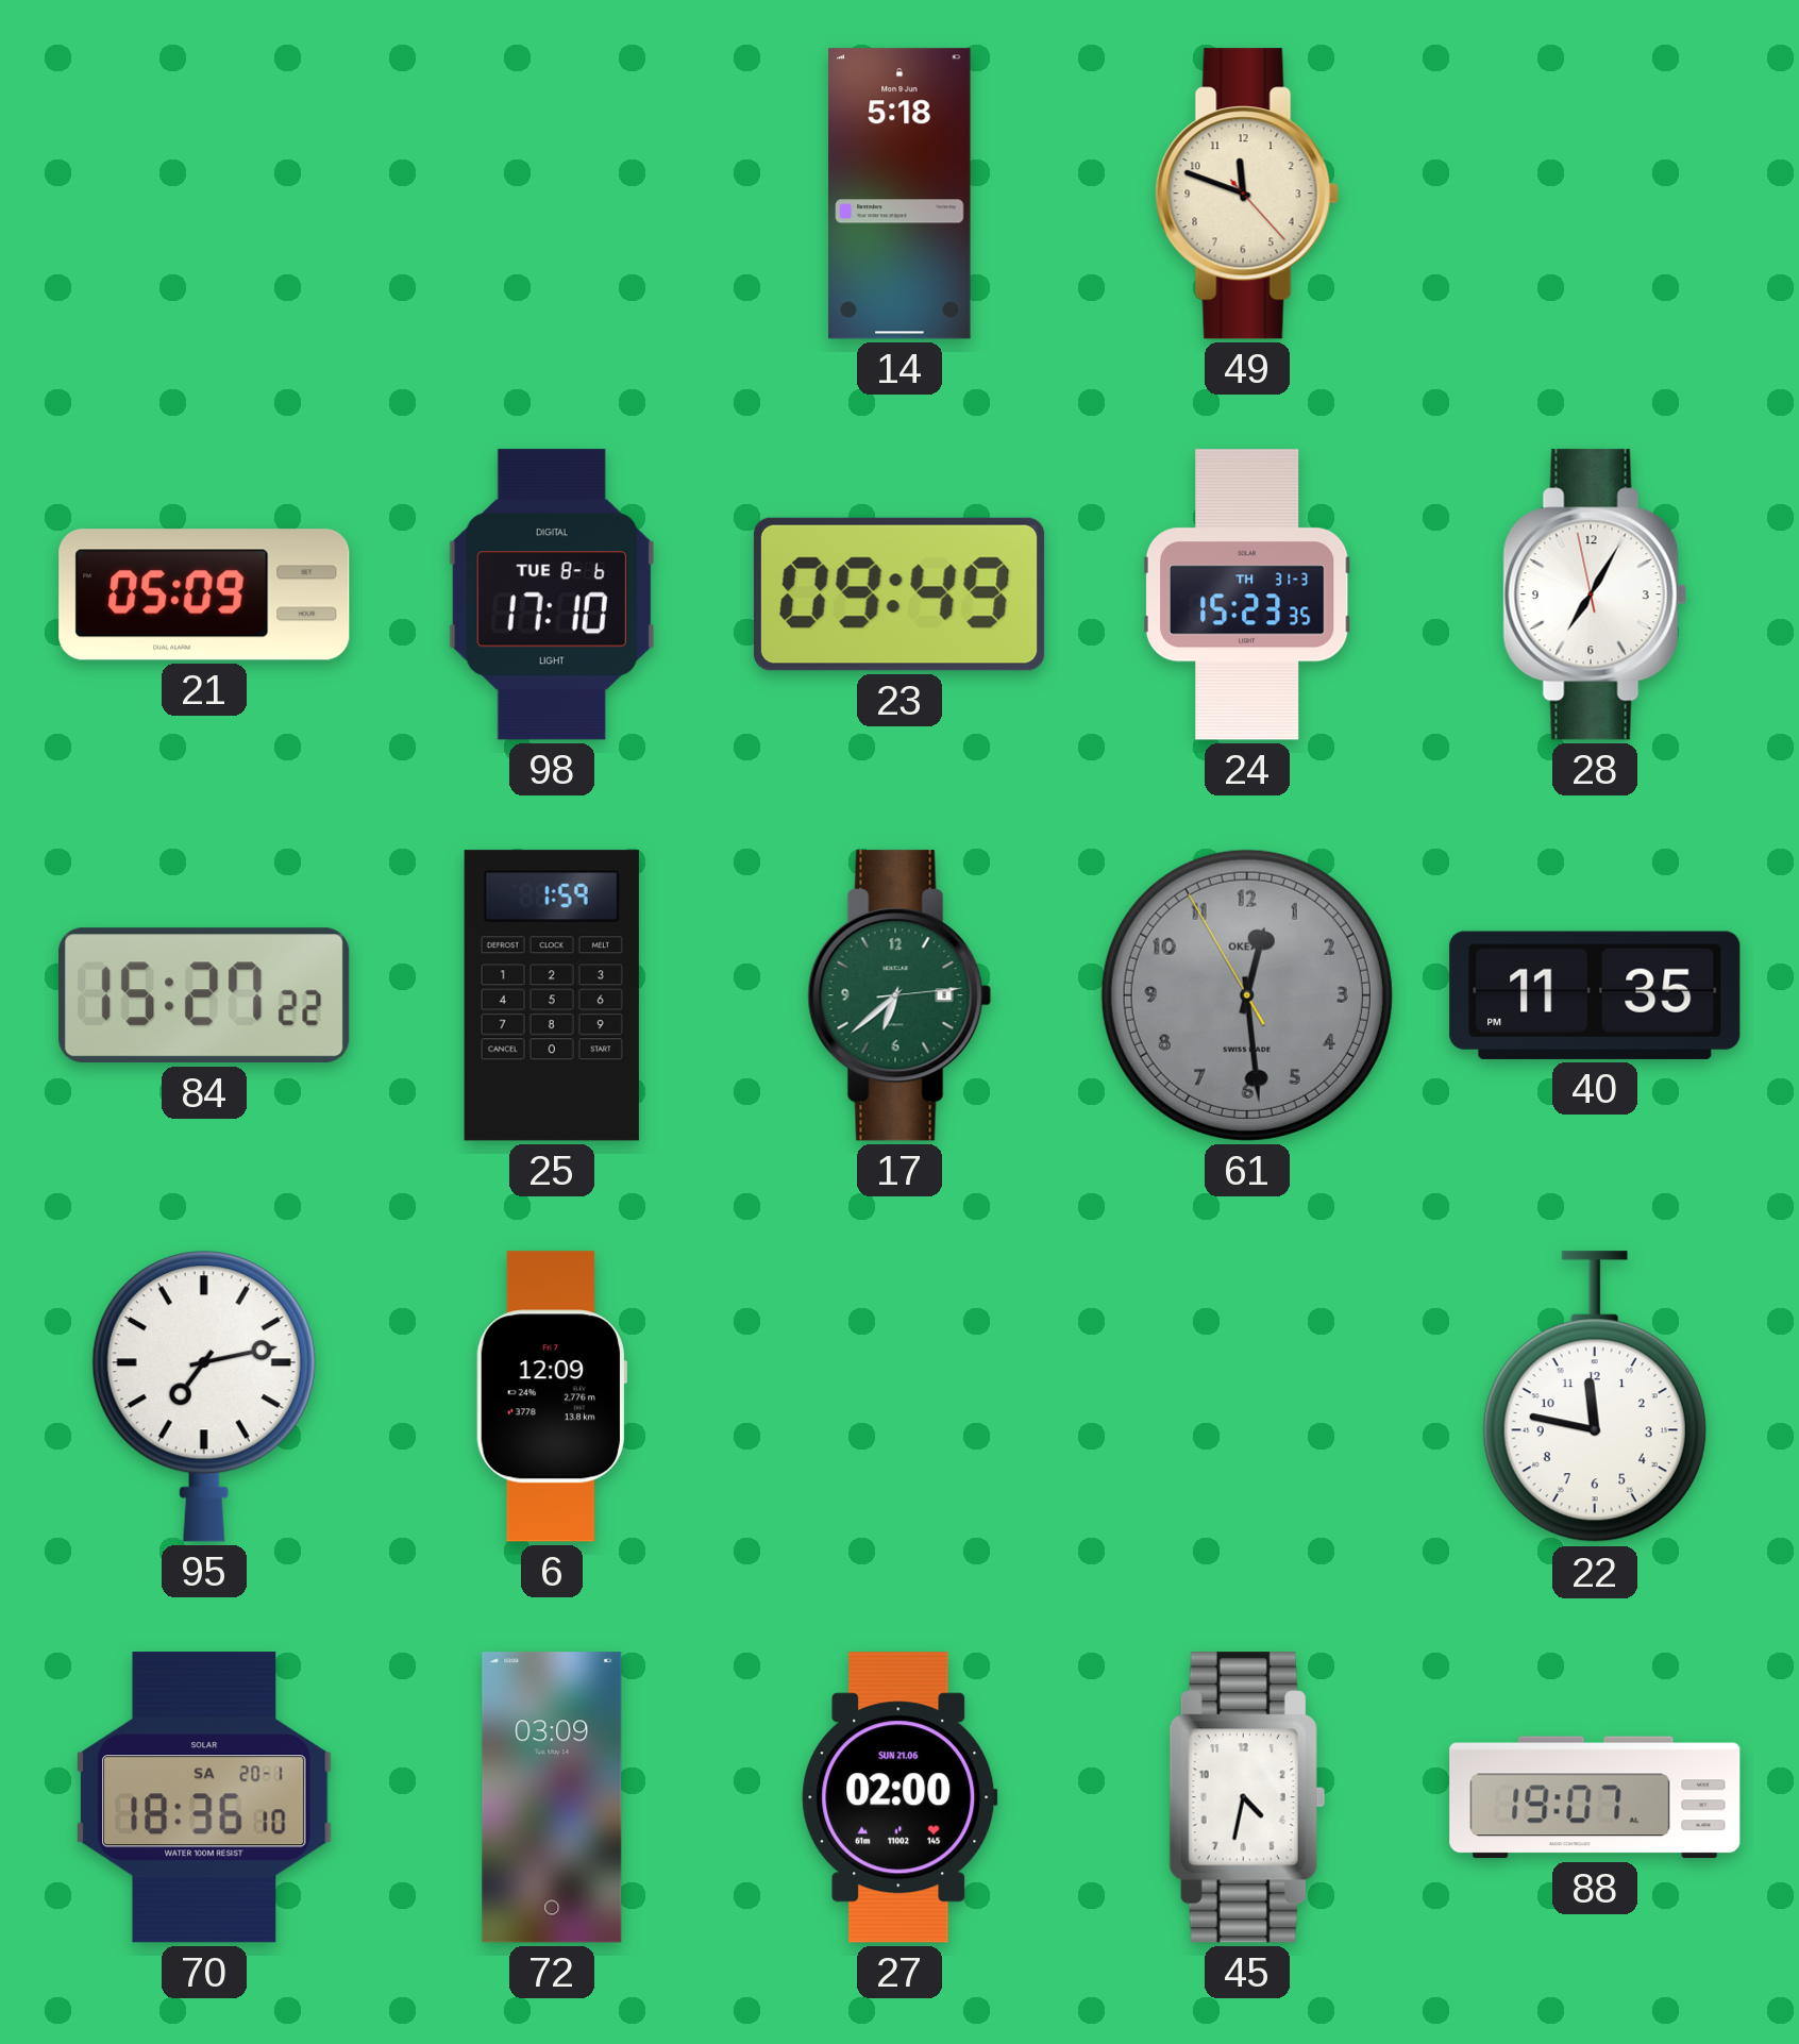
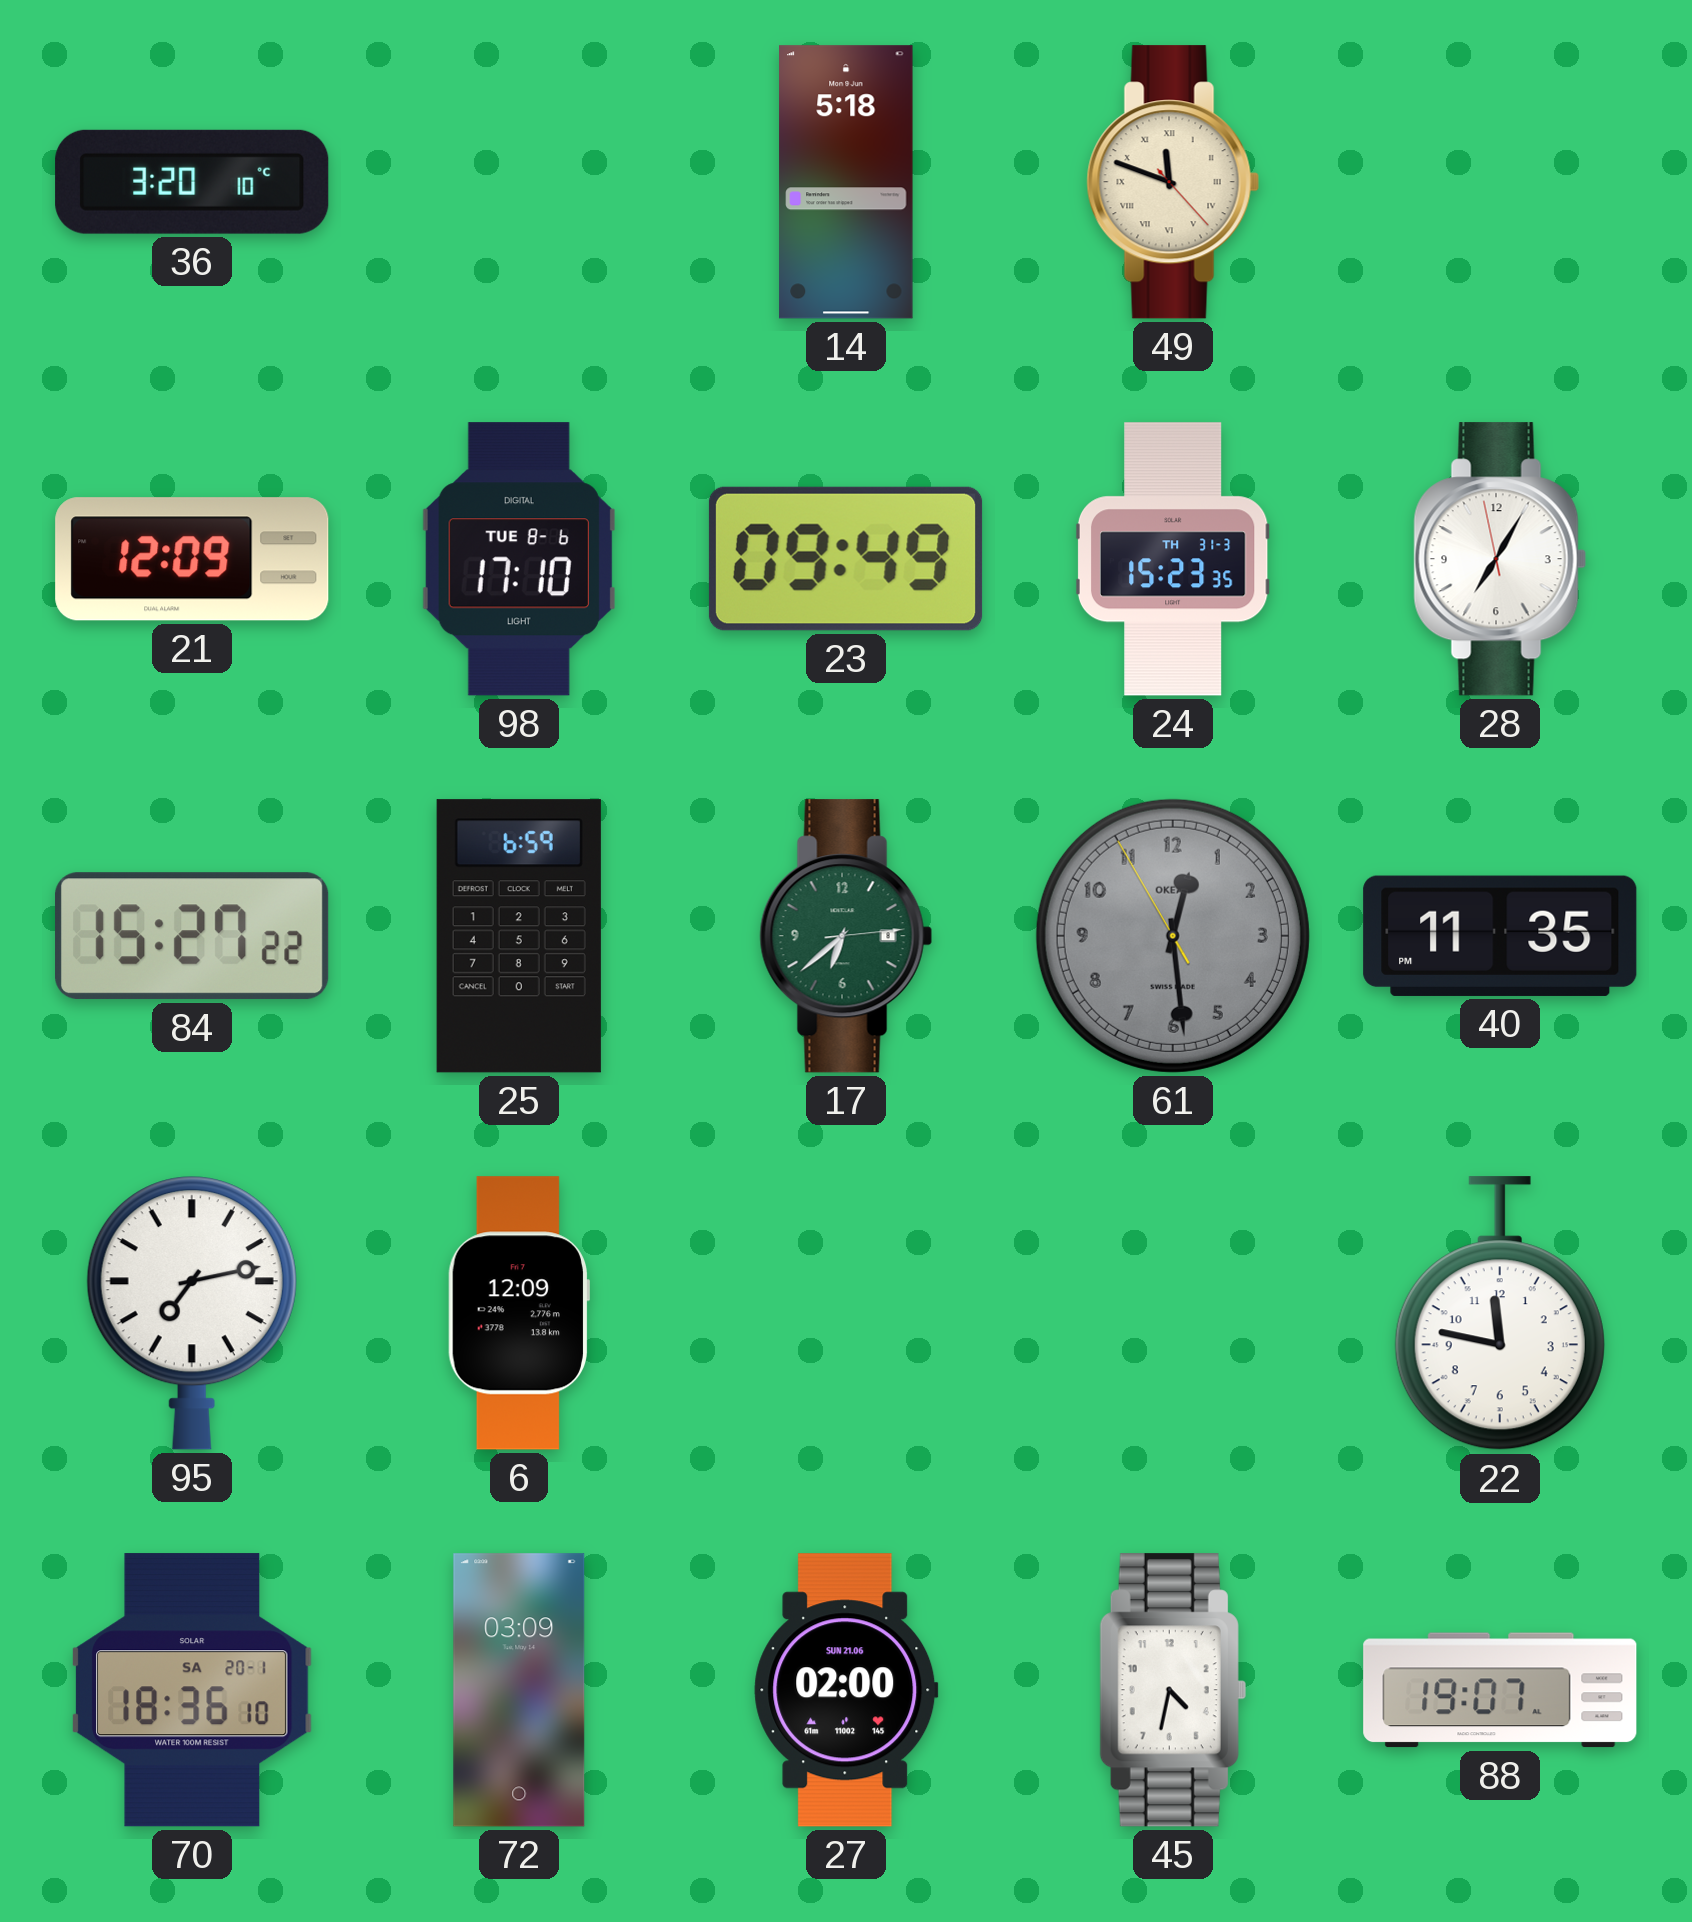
36: none -> 3:20 (192, 182)
49 numerals: Arabic -> Roman (1173, 182)
21: 05:09 -> 12:09 (192, 559)
25: 1:59 -> 6:59 (519, 936)
